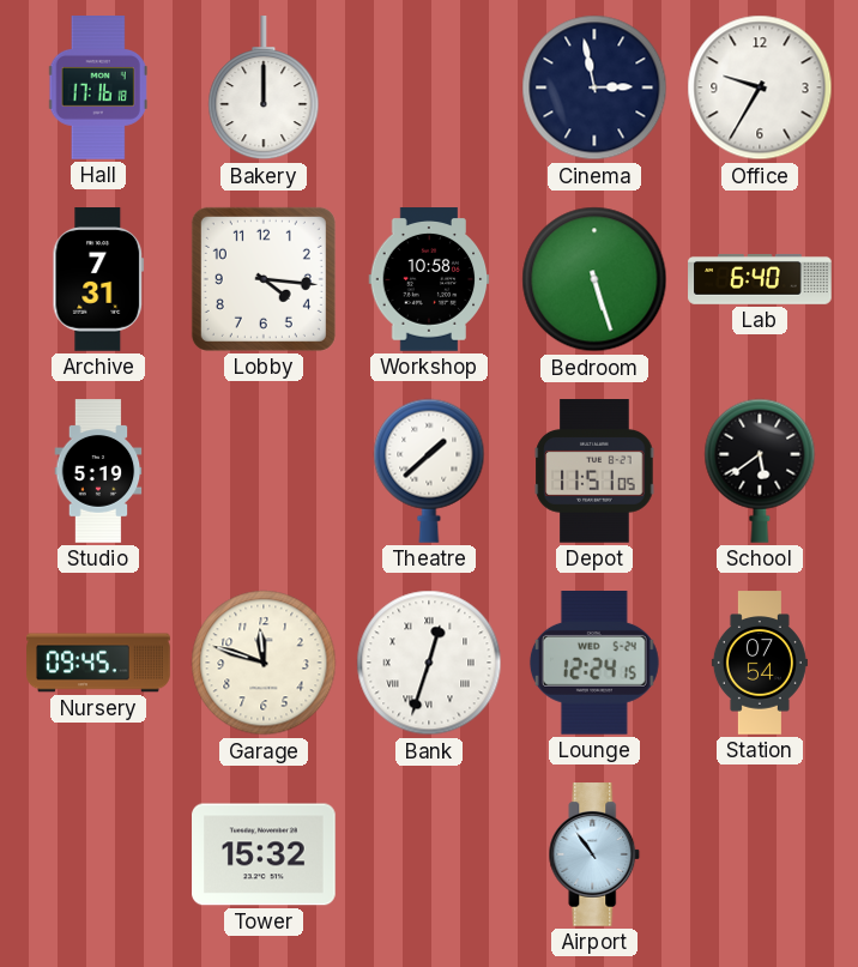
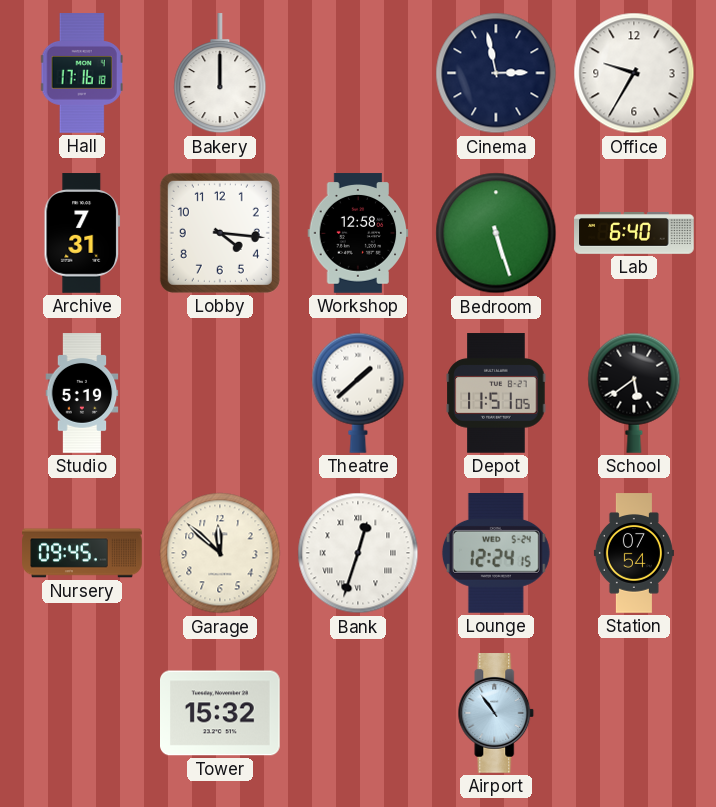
Workshop: 10:58 -> 12:58 (358, 233)
Garage: 11:48 -> 11:52 (220, 553)
